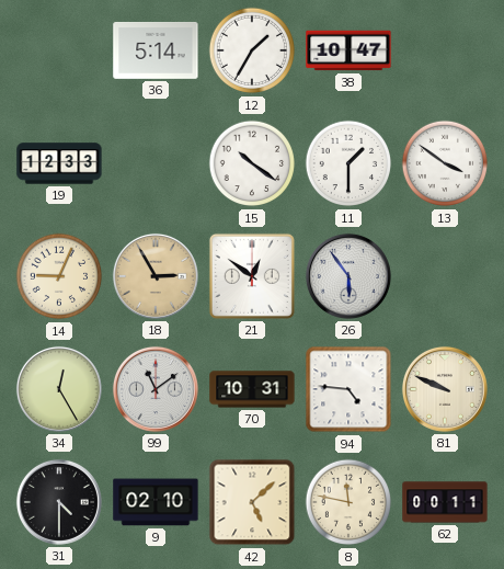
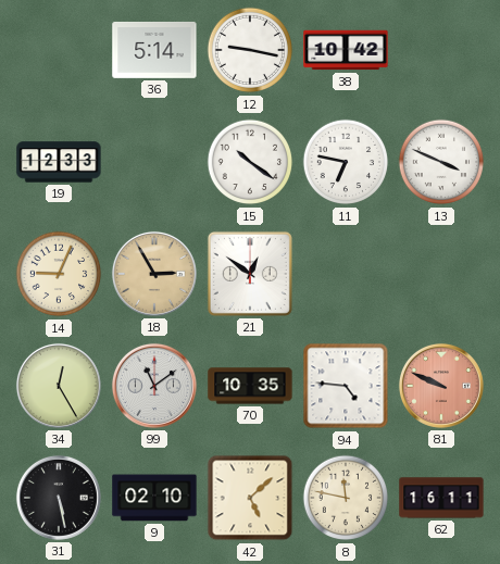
12: 1:35 -> 9:17 (250, 50)
38: 10:47 -> 10:42 (346, 50)
11: 1:30 -> 6:47 (346, 162)
13: 3:51 -> 3:49 (441, 162)
26: 5:54 -> none (348, 276)
70: 10:31 -> 10:35 (250, 386)
81 dial: cream -> salmon (441, 386)
31: 4:30 -> 5:28 (59, 498)
62: 00:11 -> 16:11 (441, 498)
